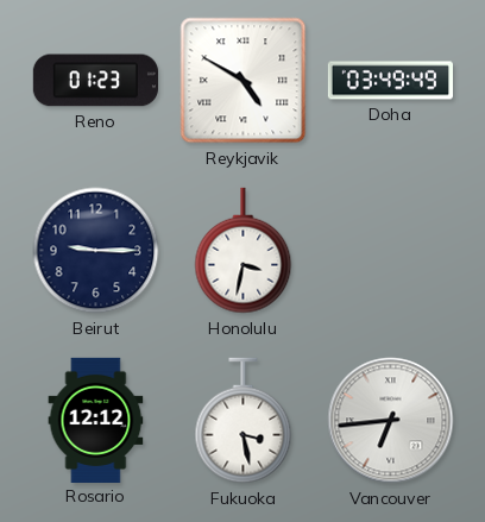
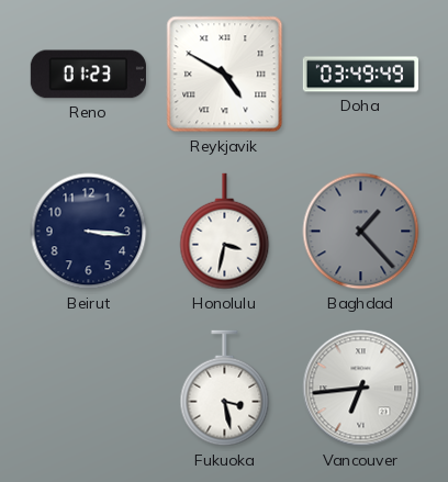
Beirut: 9:15 -> 3:16 (89, 232)
Baghdad: none -> 1:23 (361, 232)
Rosario: 12:12 -> none (96, 420)
